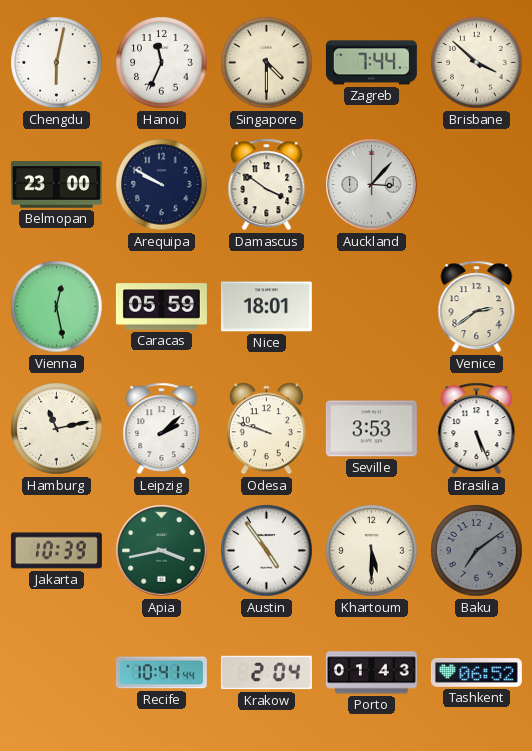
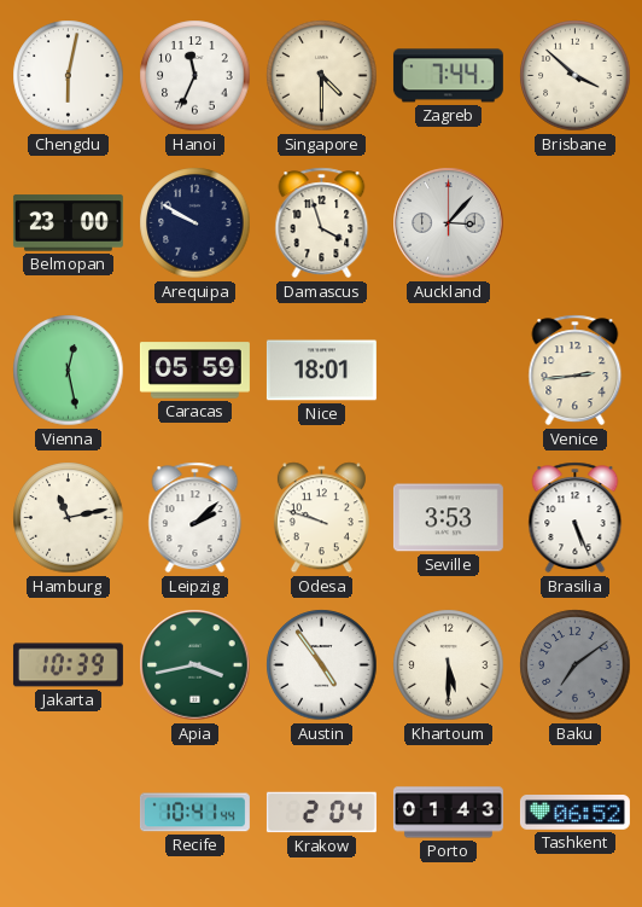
Damascus: 3:51 -> 3:57 (322, 223)
Venice: 2:39 -> 2:44 (576, 371)
